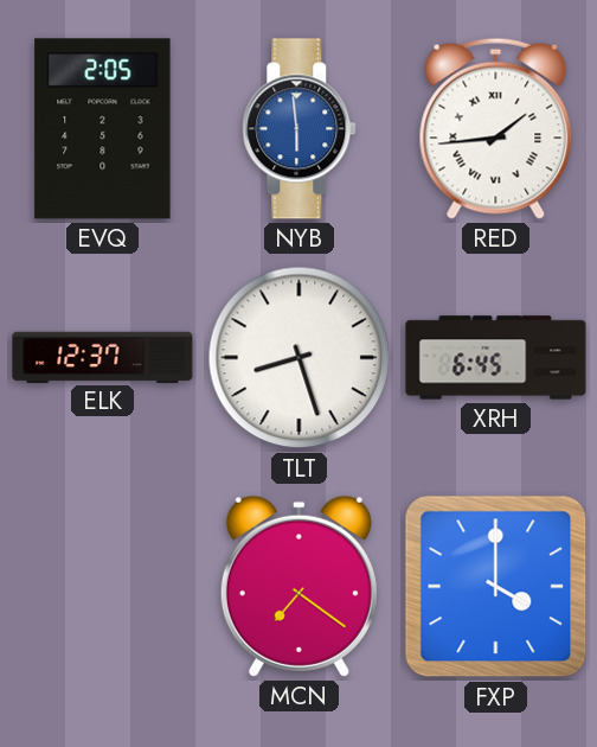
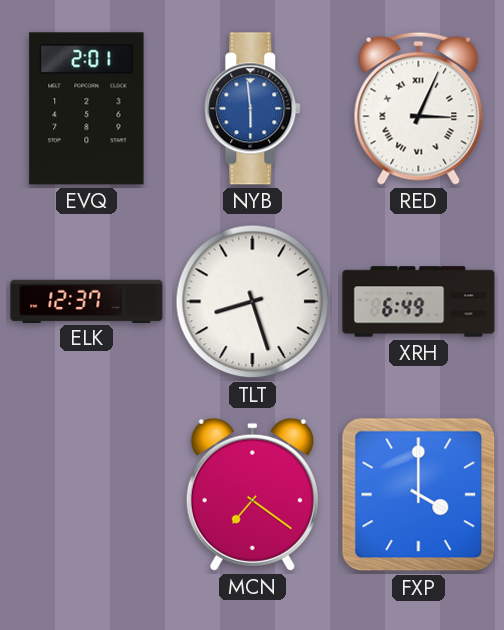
EVQ: 2:05 -> 2:01 (87, 109)
RED: 1:44 -> 3:04 (419, 108)
XRH: 6:45 -> 6:49 (419, 302)
